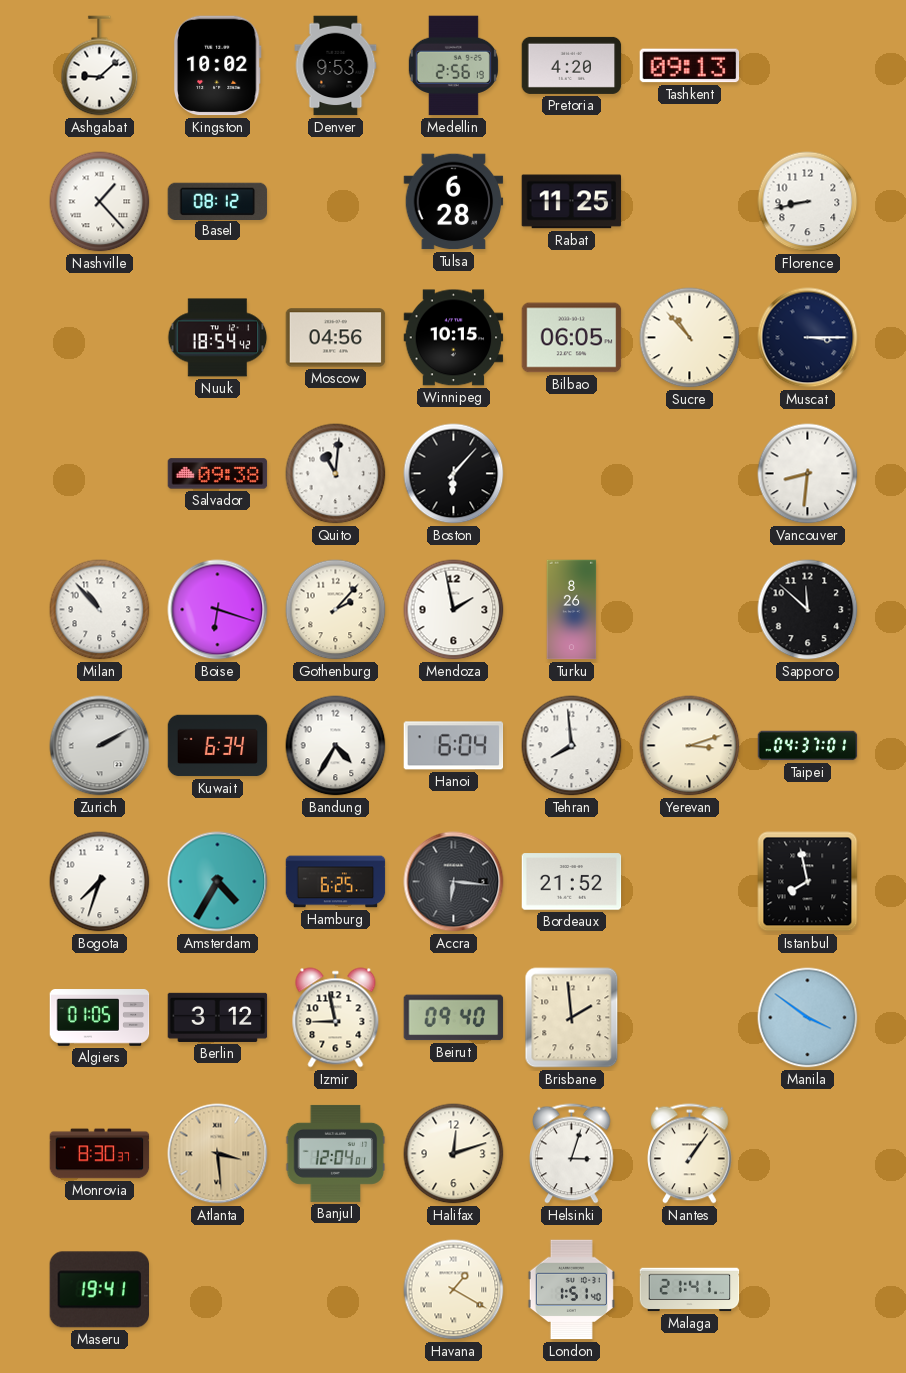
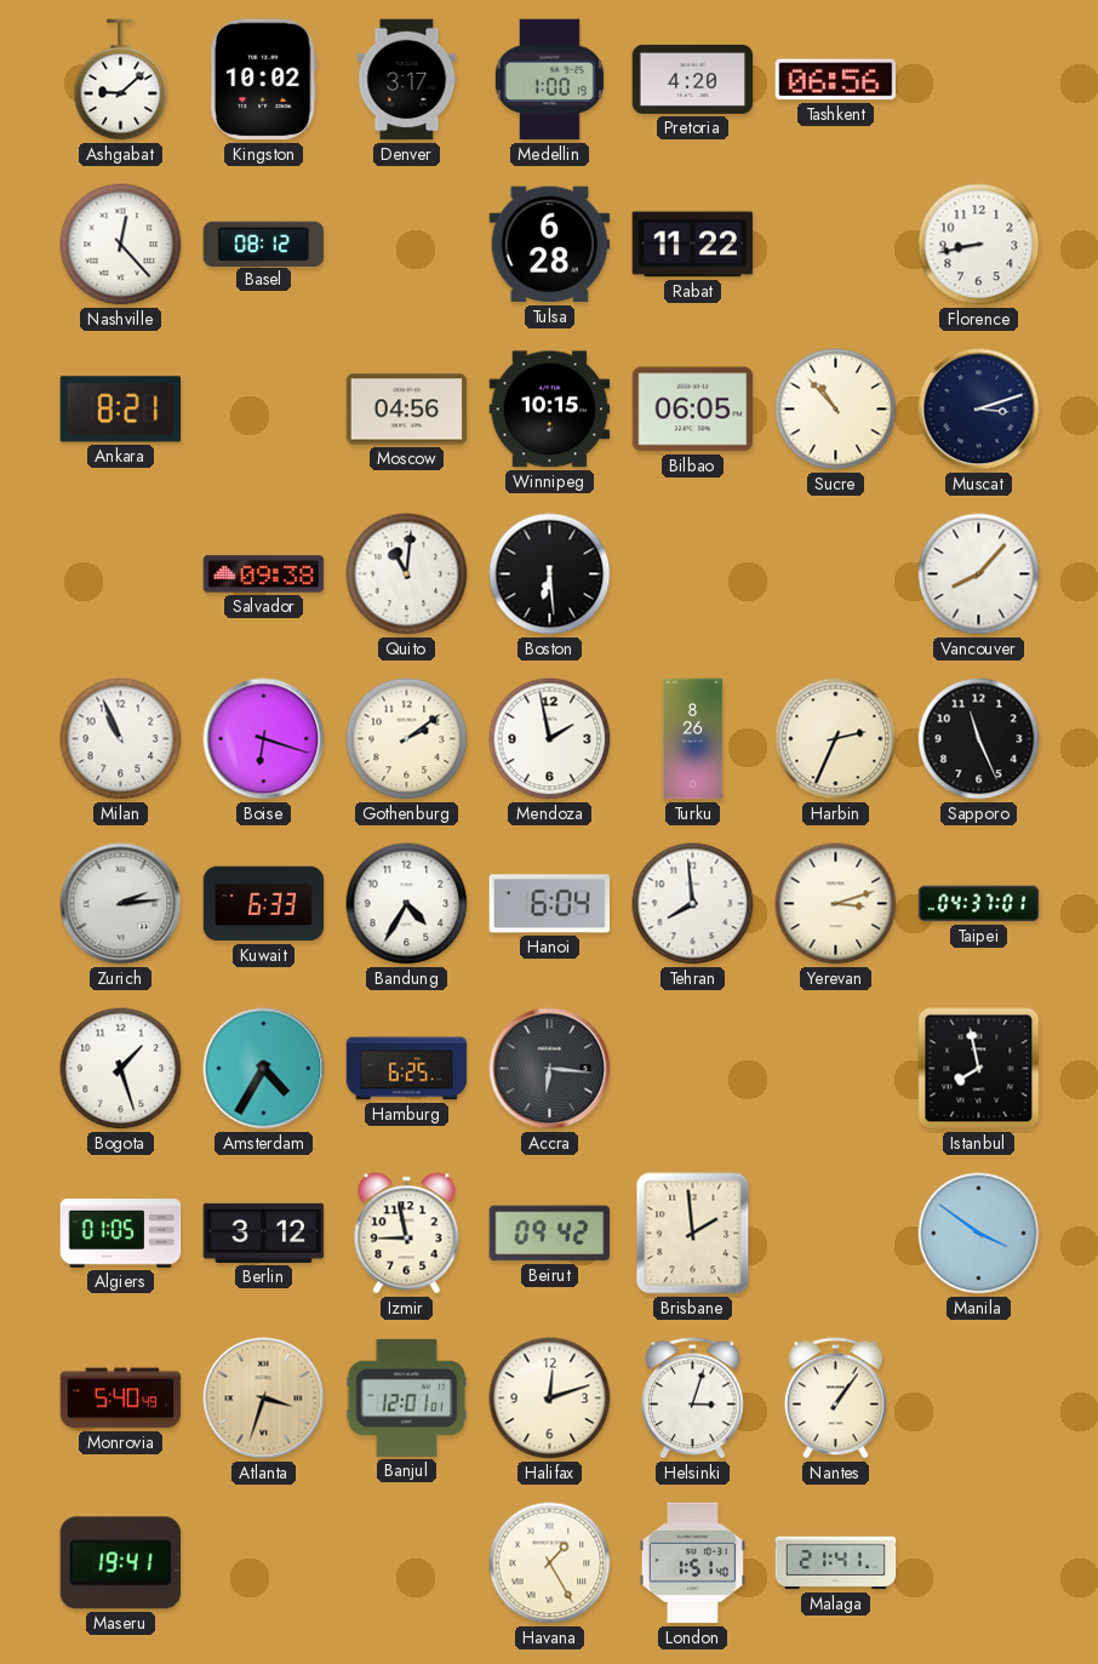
Denver: 9:53 -> 3:17 (407, 80)
Medellin: 2:56 -> 1:00 (549, 80)
Tashkent: 09:13 -> 06:56 (836, 80)
Nashville: 1:23 -> 12:23 (121, 245)
Rabat: 11:25 -> 11:22 (693, 245)
Ankara: none -> 8:21 (121, 410)
Nuuk: 18:54 -> none (218, 338)
Muscat: 3:15 -> 3:12 (979, 410)
Boston: 6:07 -> 6:29 (550, 574)
Vancouver: 8:31 -> 8:07 (979, 574)
Milan: 10:53 -> 10:56 (121, 739)
Gothenburg: 2:07 -> 2:09 (407, 739)
Harbin: none -> 2:34 (836, 739)
Sapporo: 11:52 -> 11:26 (979, 739)
Zurich: 2:10 -> 2:14 (121, 904)
Kuwait: 6:34 -> 6:33 (264, 904)
Bogota: 7:33 -> 1:27 (121, 1069)
Bordeaux: 21:52 -> none (572, 882)
Beirut: 09:40 -> 09:42 (550, 1234)
Monrovia: 8:30 -> 5:40 (121, 1399)
Atlanta: 3:29 -> 3:33 (264, 1399)
Banjul: 12:04 -> 12:01 (407, 1397)
Havana: 1:20 -> 1:25 (550, 1563)
